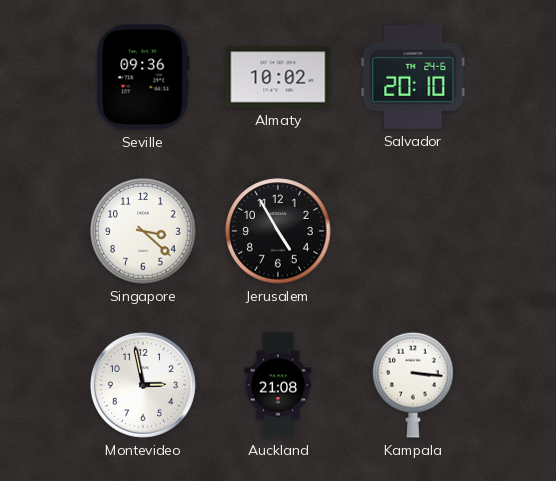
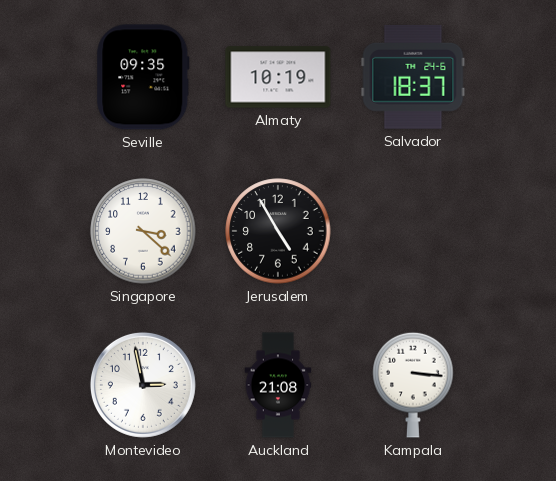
Seville: 09:36 -> 09:35 (143, 77)
Almaty: 10:02 -> 10:19 (278, 77)
Salvador: 20:10 -> 18:37 (413, 77)
